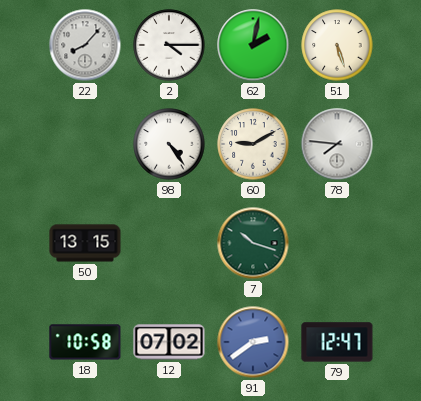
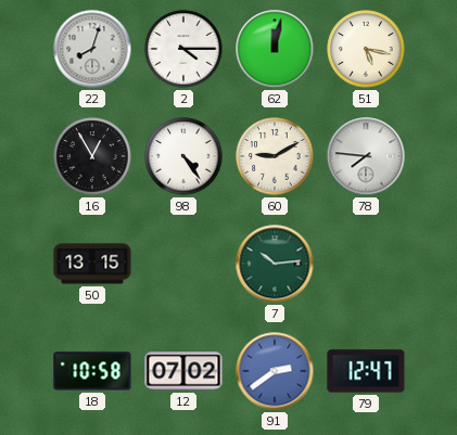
22: 8:07 -> 8:03 (92, 49)
62: 2:02 -> 12:02 (275, 49)
51: 5:27 -> 5:17 (366, 49)
16: none -> 12:55 (92, 156)
7: 10:18 -> 10:14 (275, 264)
